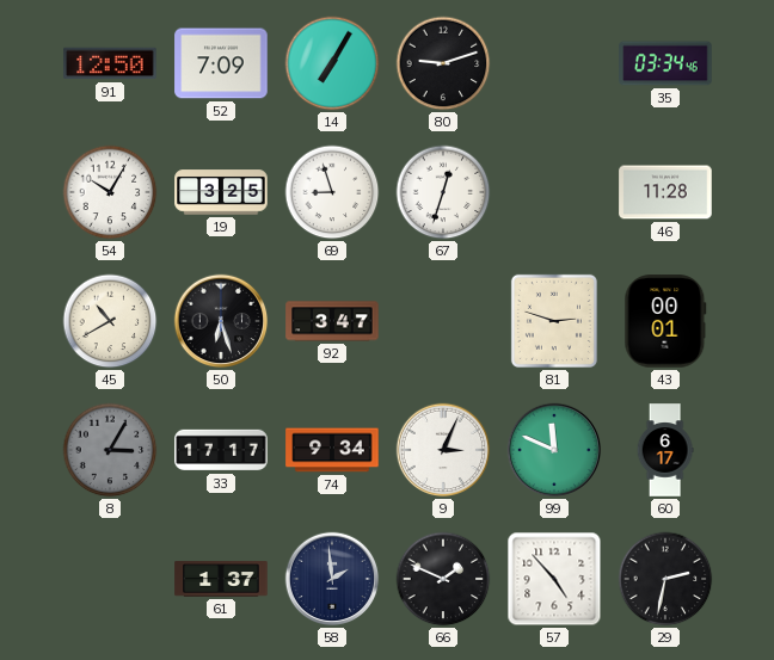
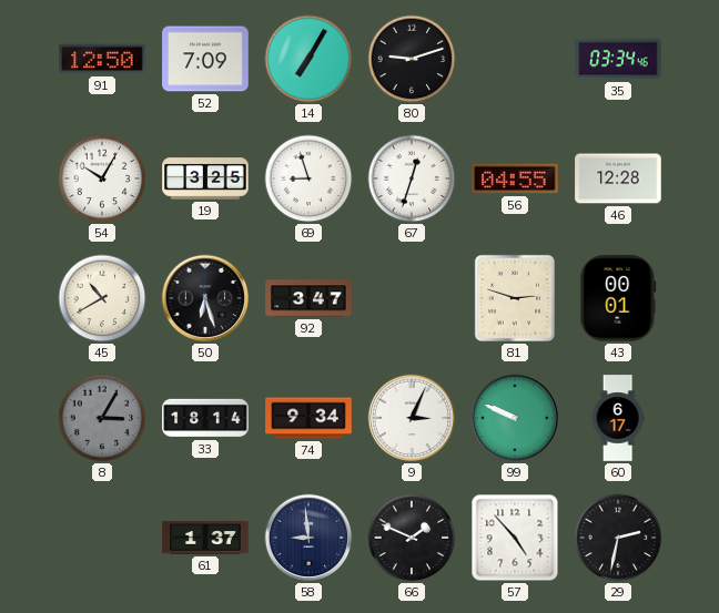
56: none -> 04:55 (515, 178)
46: 11:28 -> 12:28 (618, 178)
33: 17:17 -> 18:14 (205, 418)
99: 11:49 -> 9:49 (515, 418)
58: 1:59 -> 8:59 (308, 538)
